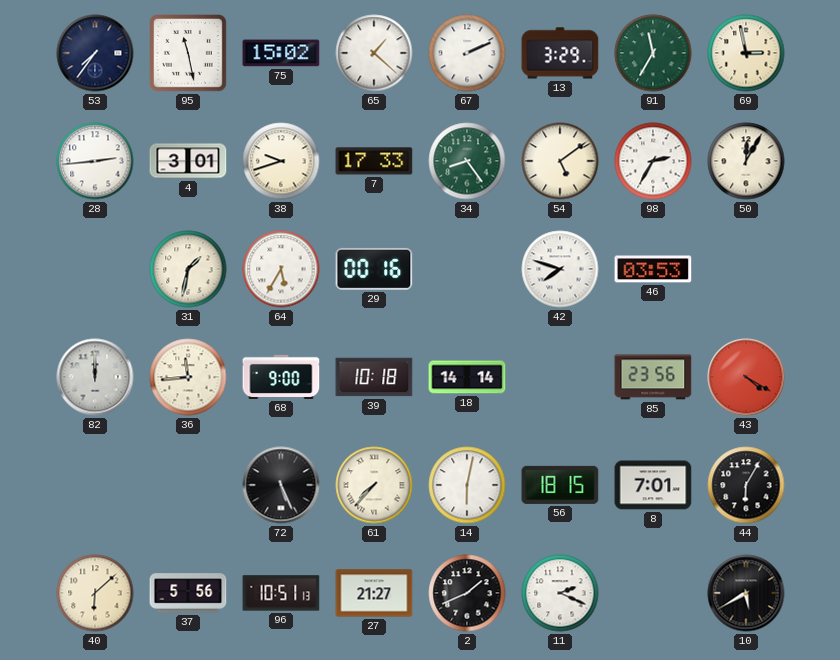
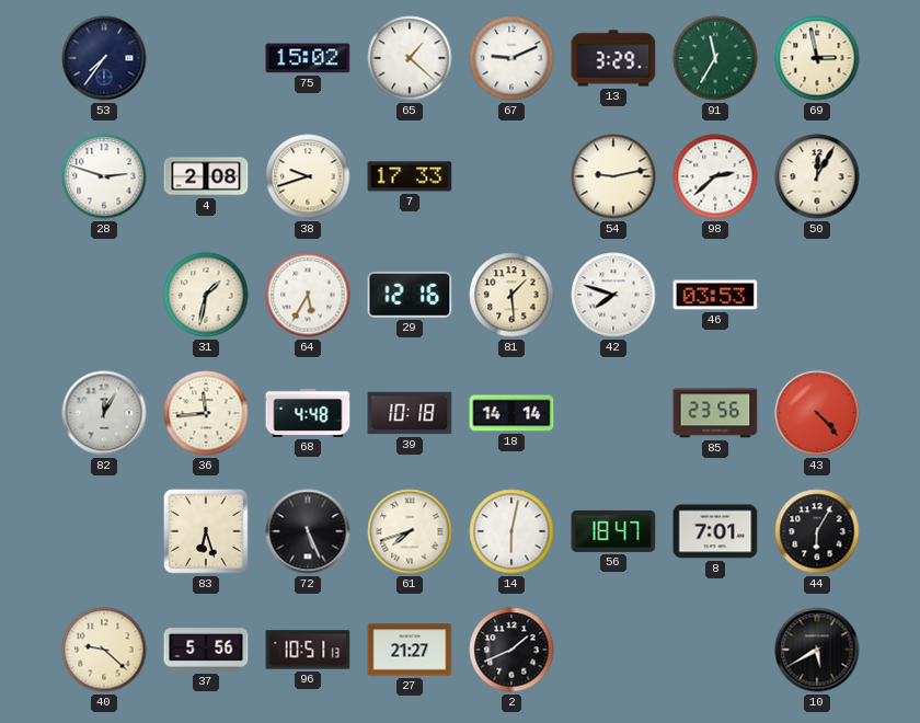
95: 11:28 -> none (189, 54)
67: 2:11 -> 9:11 (511, 58)
28: 2:44 -> 2:48 (104, 176)
4: 3:01 -> 2:08 (206, 176)
34: 8:24 -> none (467, 161)
54: 5:09 -> 9:13 (613, 176)
98: 2:35 -> 2:38 (715, 176)
29: 00:16 -> 12:16 (410, 295)
81: none -> 1:29 (511, 295)
82: 12:00 -> 12:05 (104, 413)
68: 9:00 -> 4:48 (308, 413)
43: 4:20 -> 4:23 (817, 413)
83: none -> 6:27 (207, 532)
61: 7:37 -> 7:42 (410, 531)
56: 18:15 -> 18:47 (613, 531)
40: 6:08 -> 9:22 (104, 650)
11: 2:19 -> none (560, 593)
